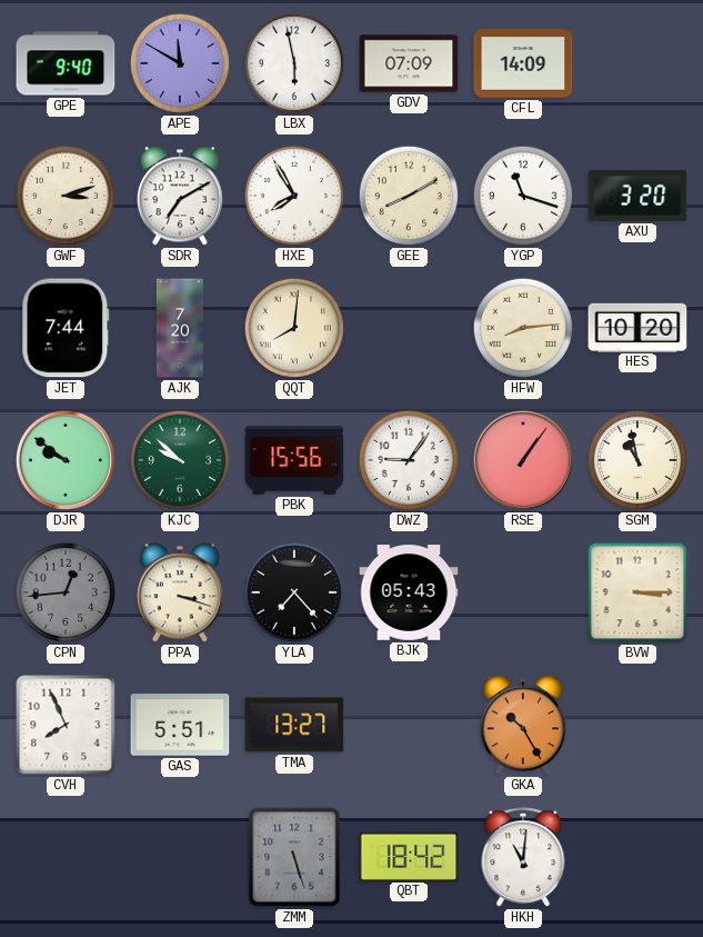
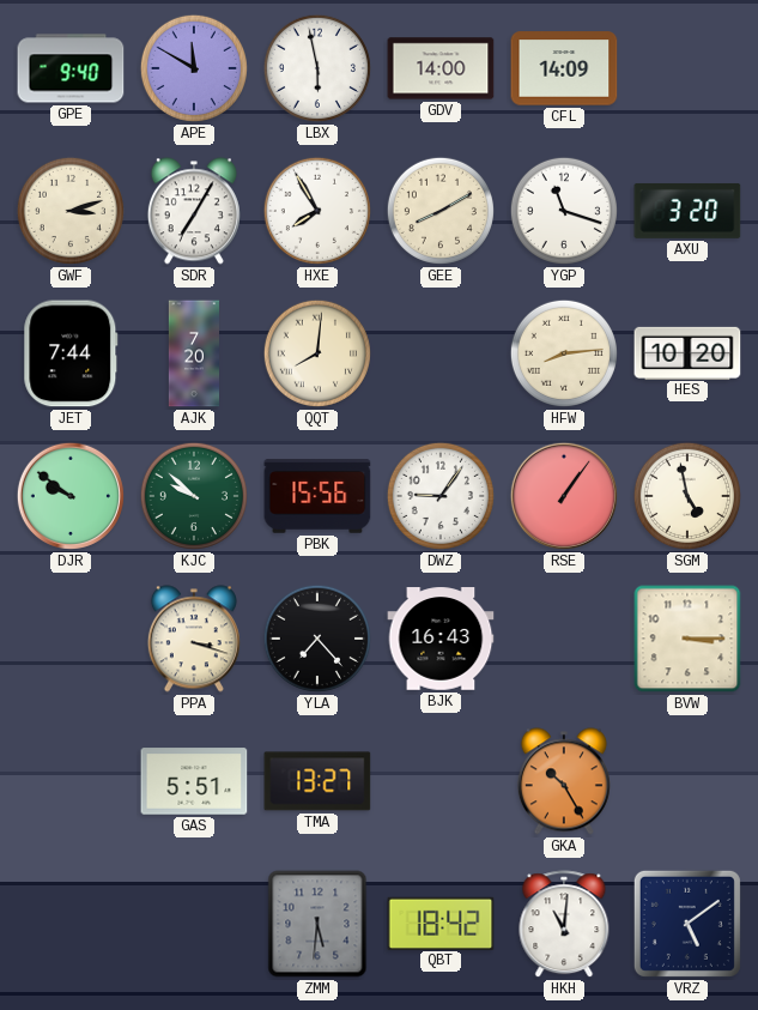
GDV: 07:09 -> 14:00 (441, 68)
SDR: 7:10 -> 7:05 (194, 211)
SGM: 10:58 -> 4:58 (687, 496)
CPN: 12:44 -> none (66, 592)
BJK: 05:43 -> 16:43 (441, 639)
CVH: 7:56 -> none (66, 725)
ZMM: 5:27 -> 5:31 (317, 924)
VRZ: none -> 5:09 (687, 924)
